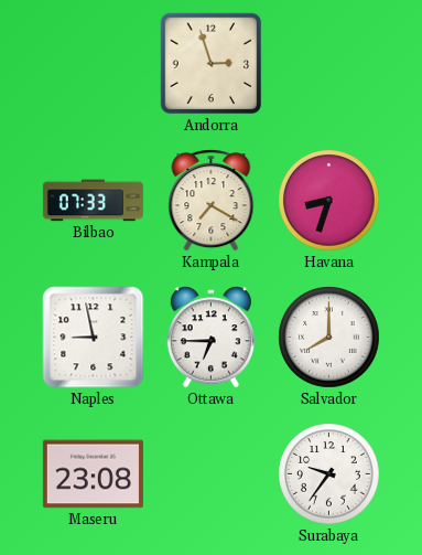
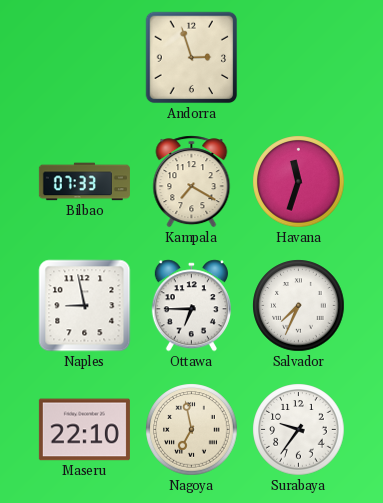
Havana: 8:33 -> 11:33 (299, 182)
Salvador: 8:00 -> 7:34 (299, 306)
Maseru: 23:08 -> 22:10 (84, 430)
Nagoya: none -> 6:58 (192, 430)
